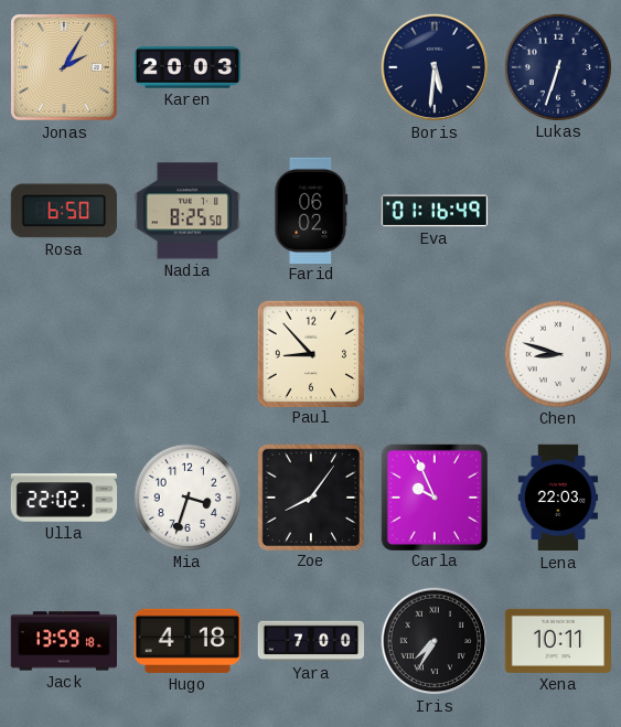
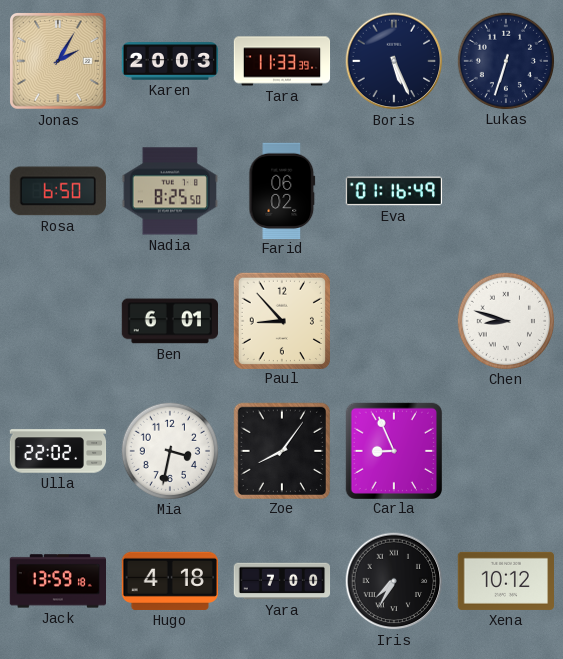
Tara: none -> 11:33 (282, 61)
Boris: 5:31 -> 5:26 (394, 61)
Ben: none -> 6:01 (169, 321)
Mia: 3:33 -> 3:32 (169, 450)
Carla: 9:56 -> 8:56 (393, 450)
Lena: 22:03 -> none (558, 498)
Xena: 10:11 -> 10:12 (505, 581)
